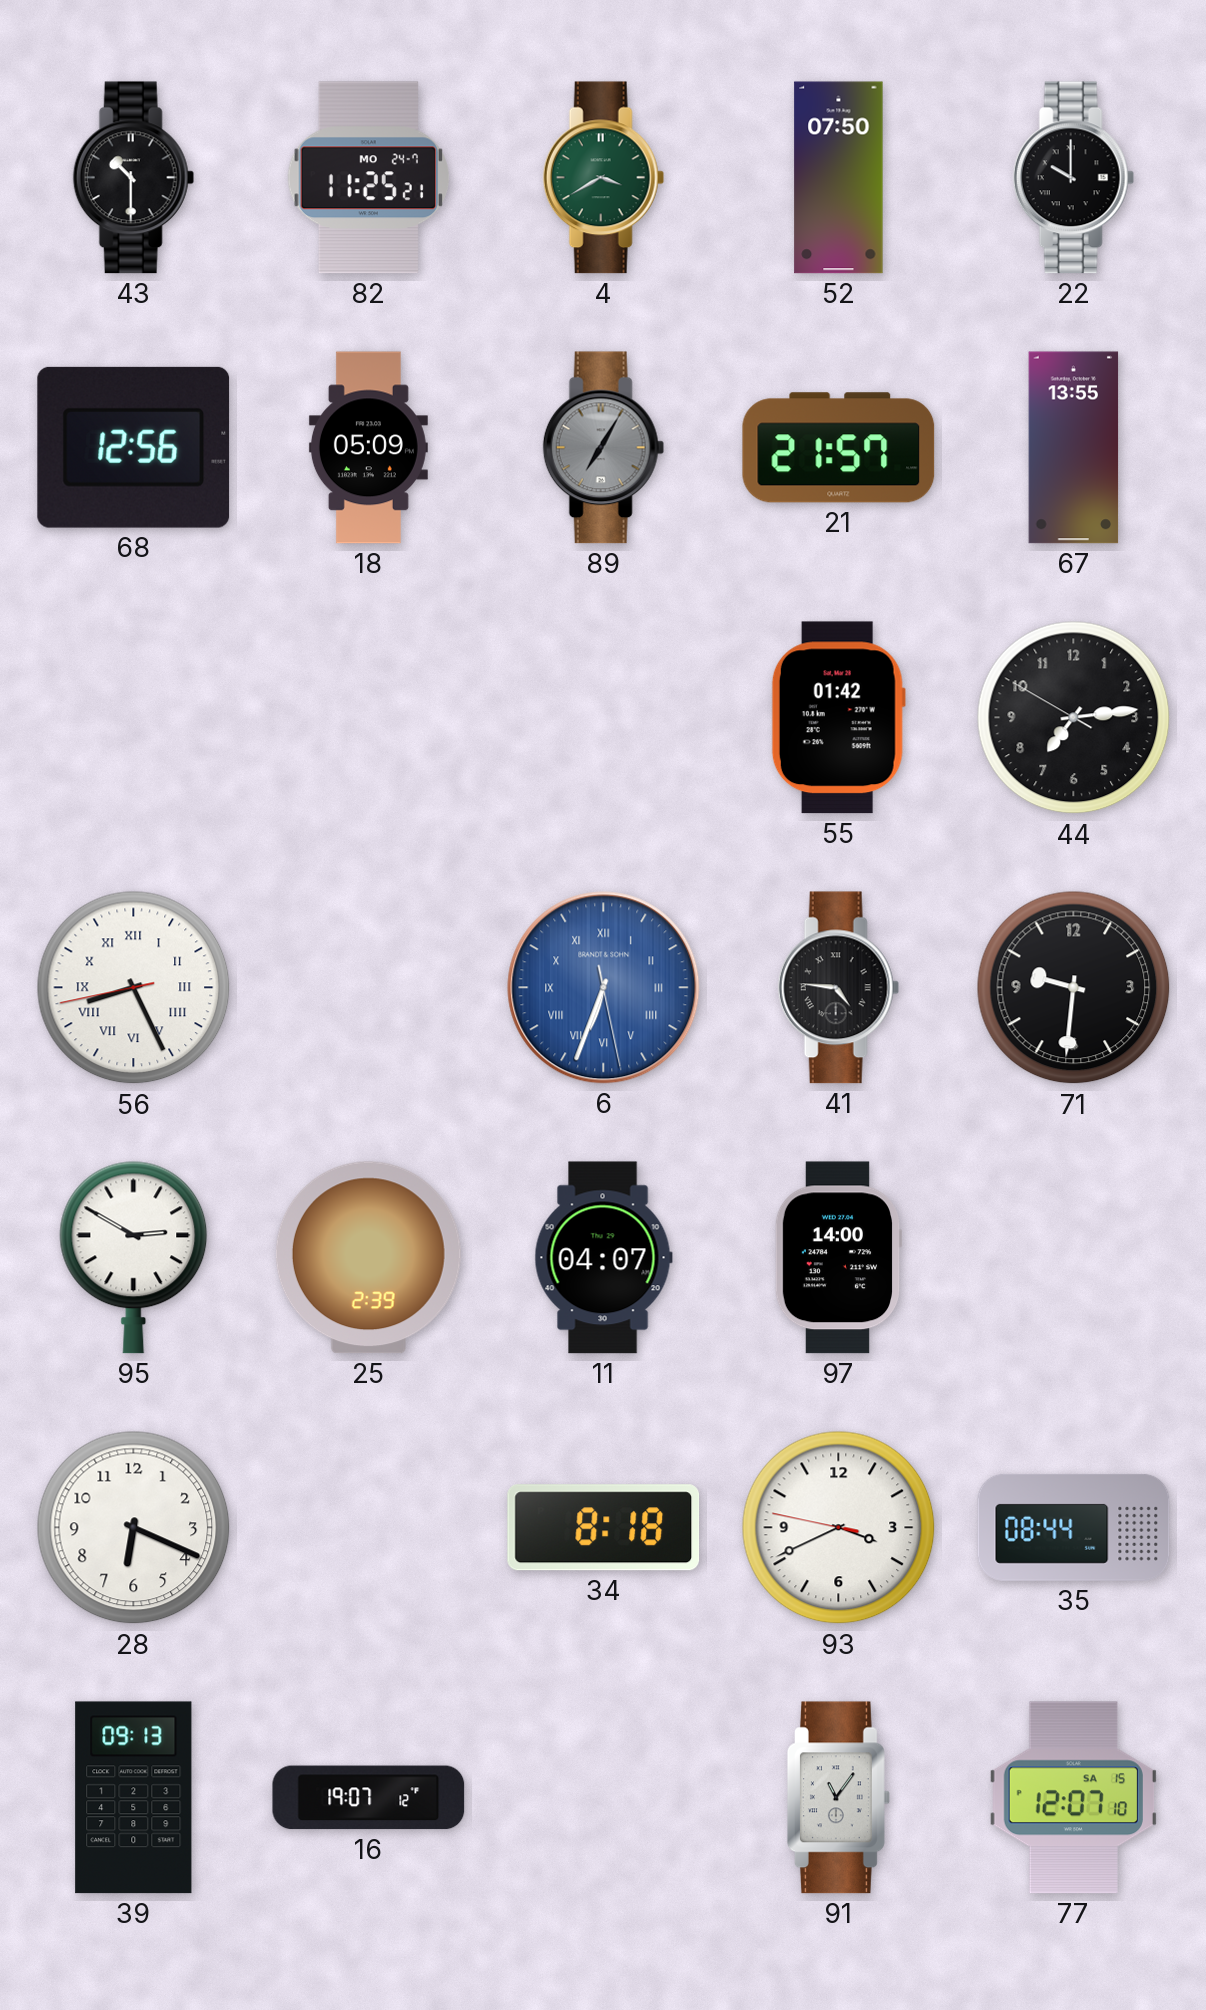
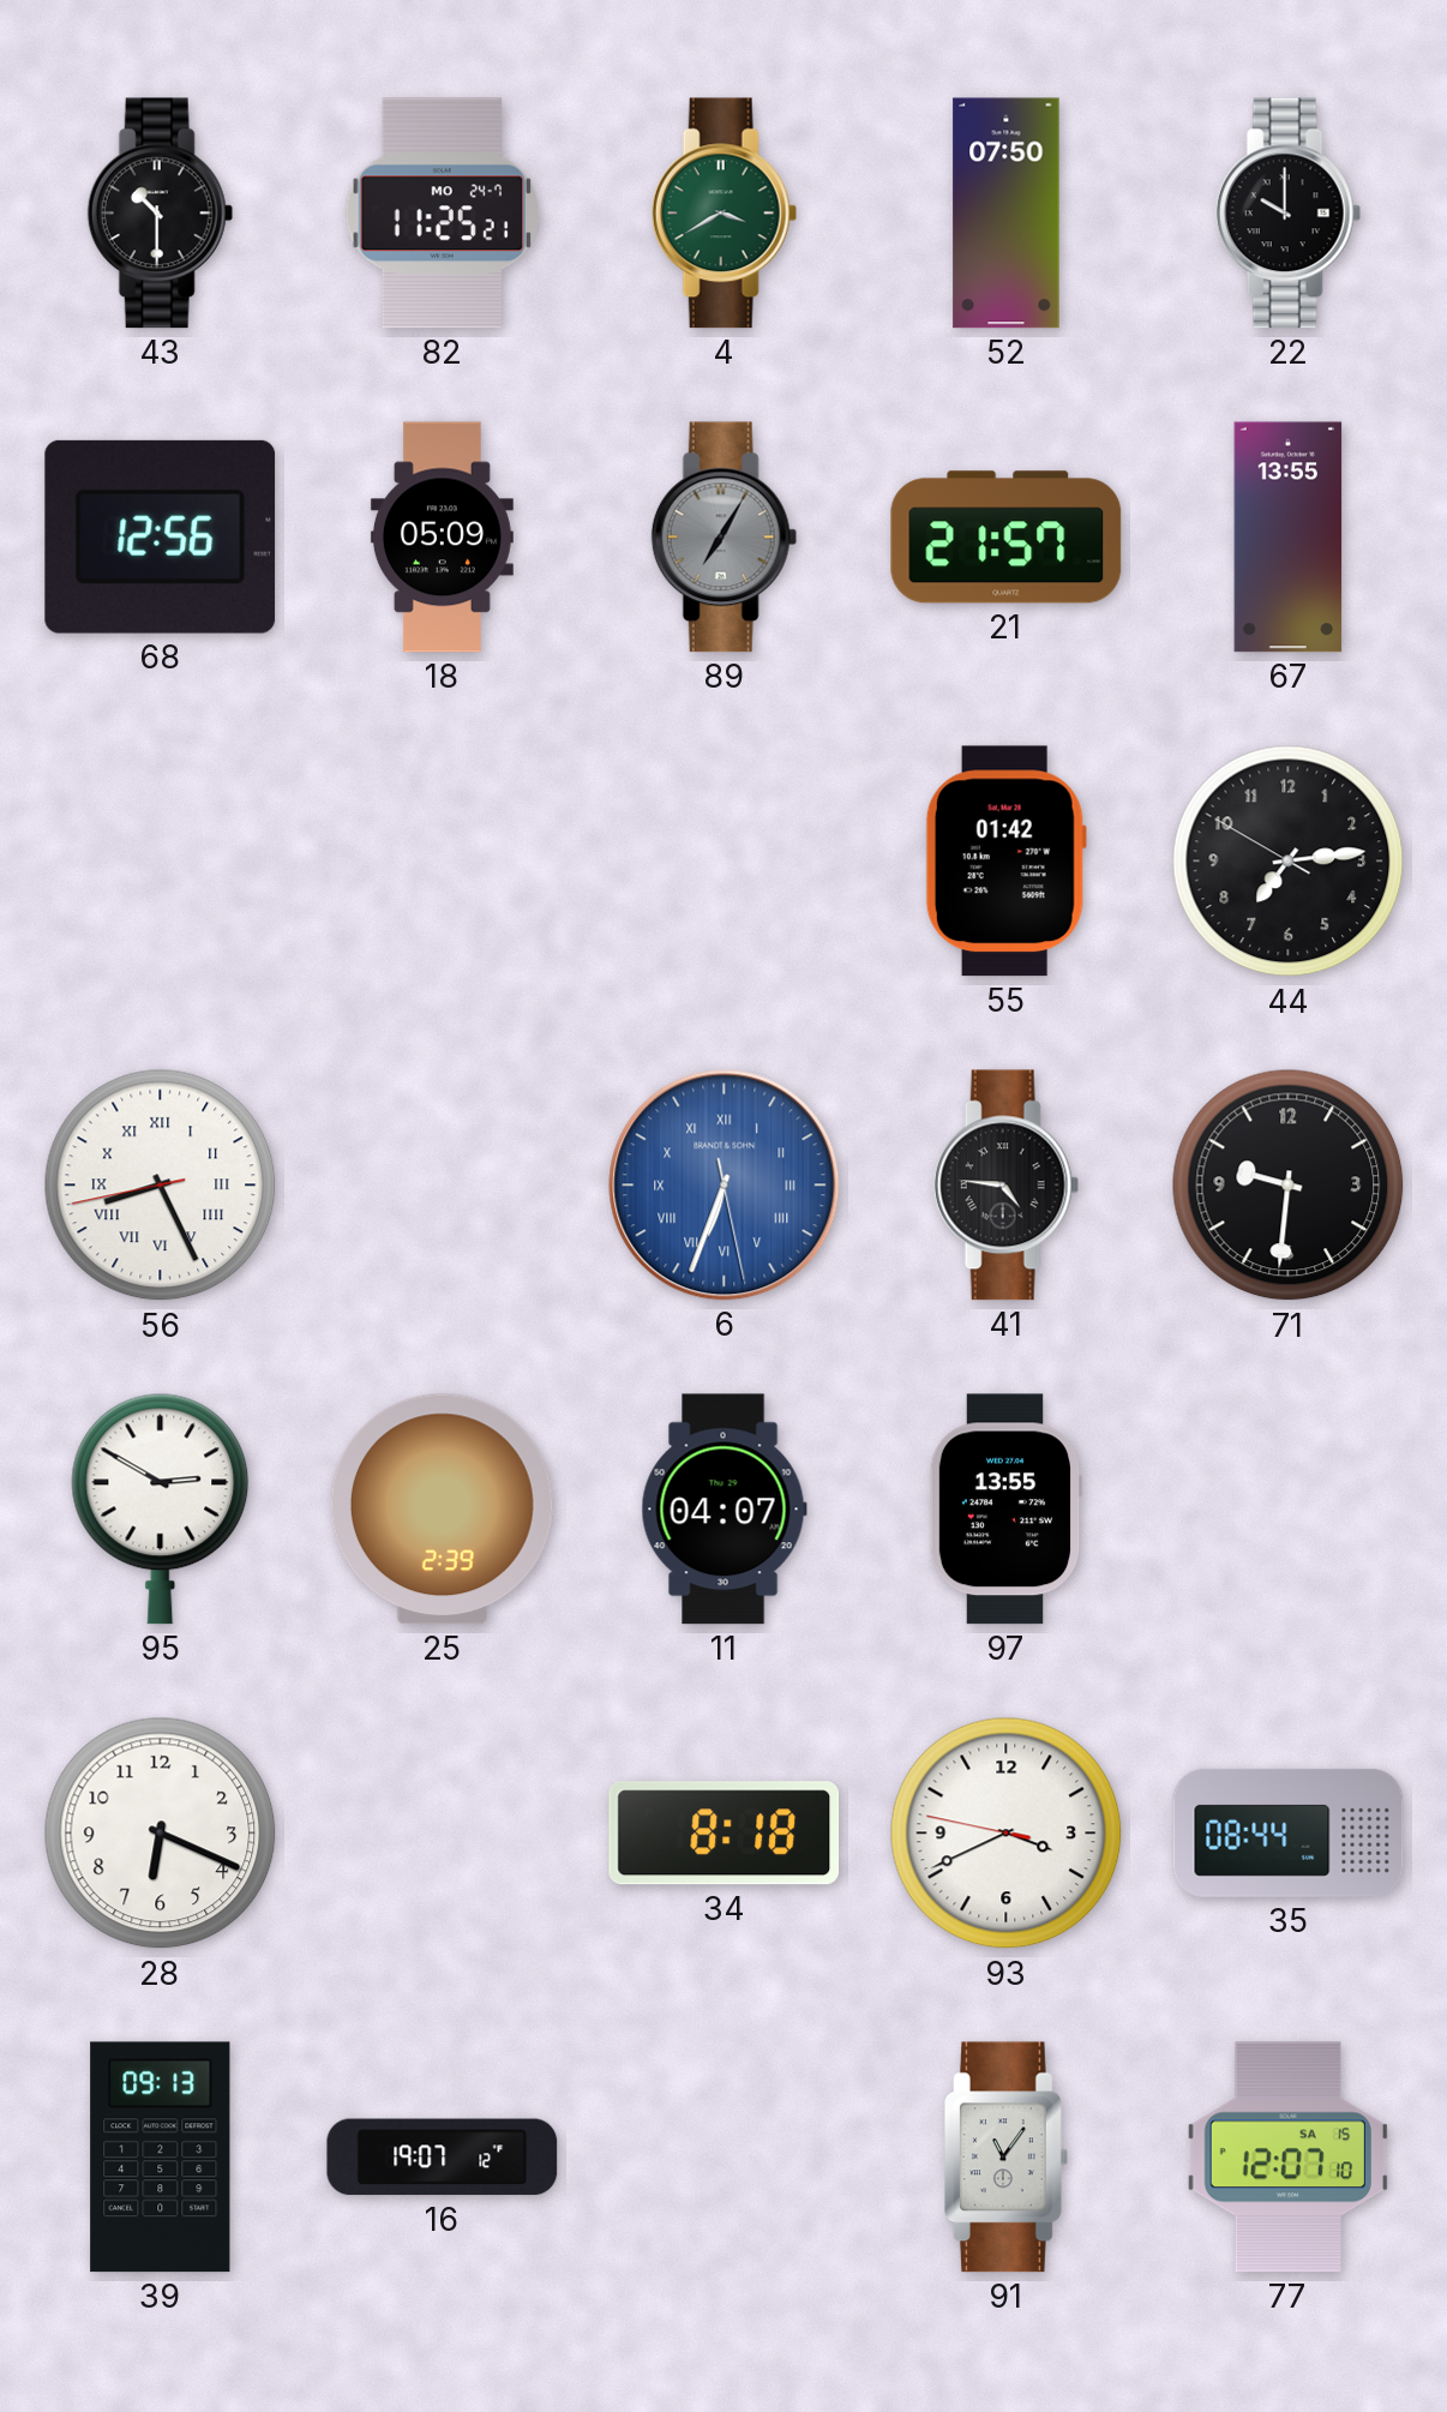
97: 14:00 -> 13:55 (1005, 1510)
